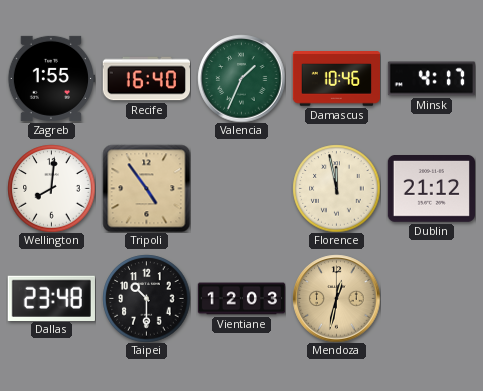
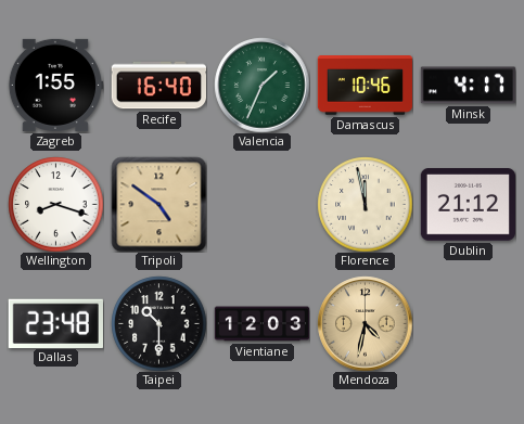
Wellington: 8:01 -> 8:18 (55, 204)
Tripoli: 4:54 -> 4:51 (158, 204)
Mendoza: 12:32 -> 4:32 (365, 323)
